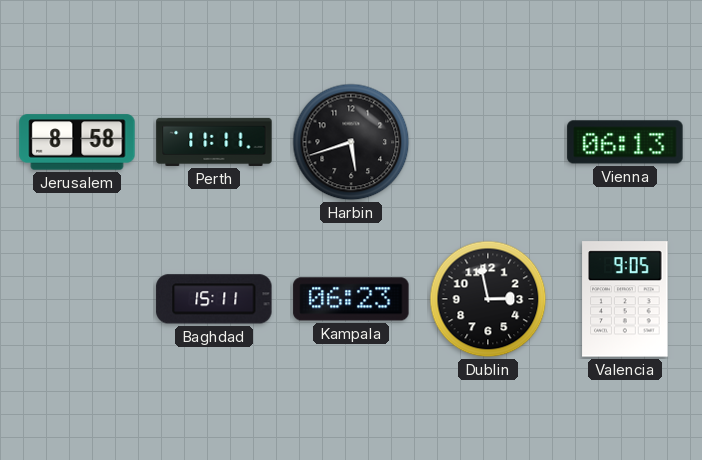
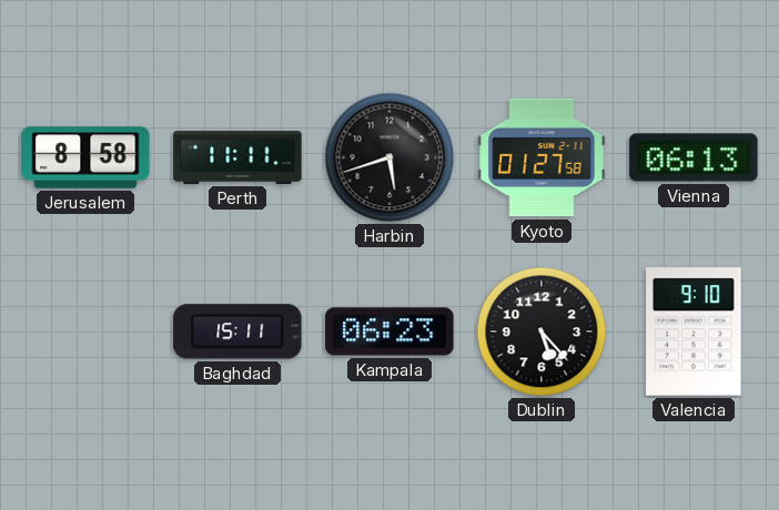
Kyoto: none -> 01:27 (542, 157)
Dublin: 2:58 -> 5:23 (542, 331)
Valencia: 9:05 -> 9:10 (694, 331)
